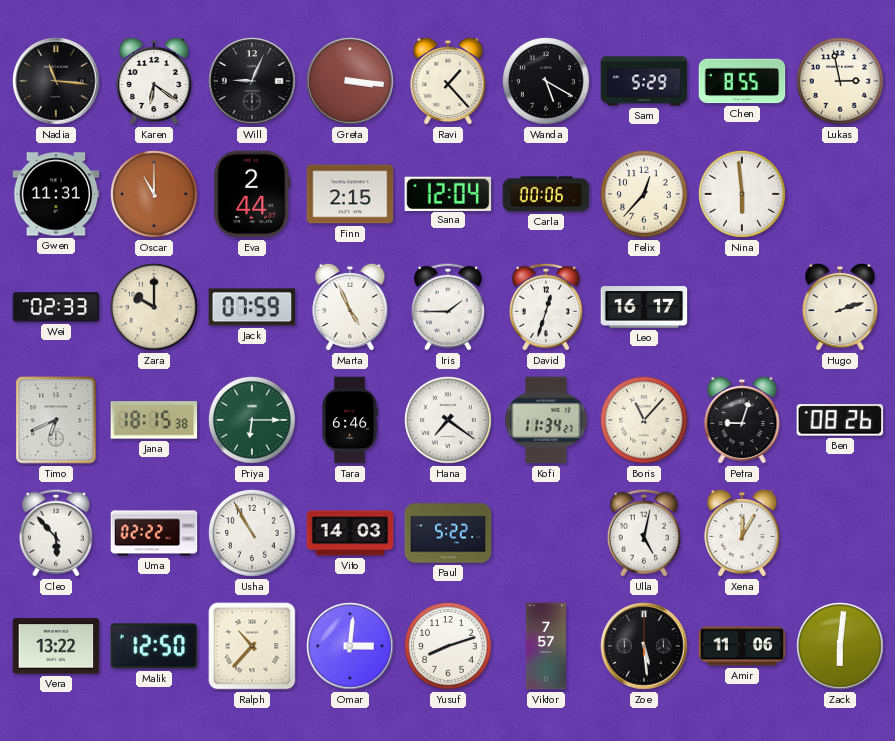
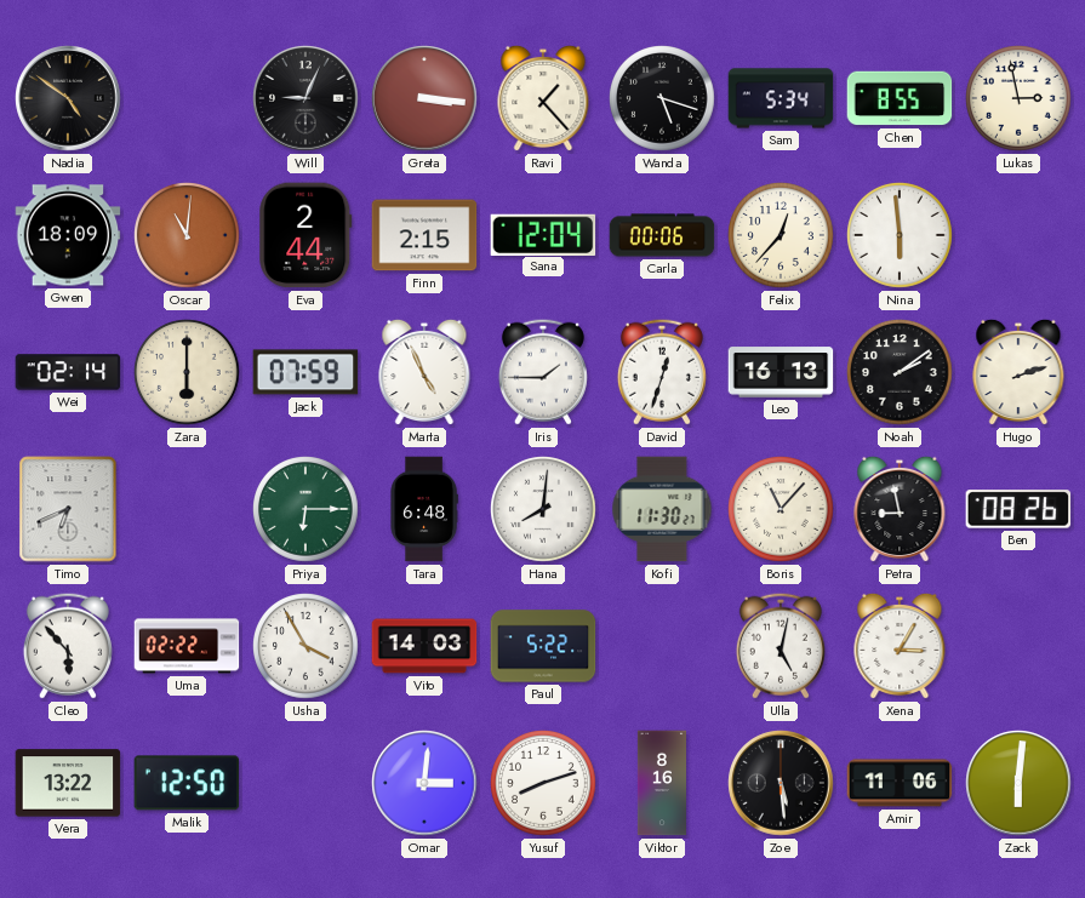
Nadia: 11:16 -> 4:51 (68, 98)
Karen: 6:21 -> none (154, 81)
Wanda: 5:20 -> 5:18 (662, 98)
Sam: 5:29 -> 5:34 (781, 98)
Gwen: 11:31 -> 18:09 (68, 235)
Oscar: 11:00 -> 11:01 (187, 235)
Wei: 02:33 -> 02:14 (68, 372)
Zara: 10:00 -> 6:00 (187, 372)
Leo: 16:17 -> 16:13 (781, 372)
Noah: none -> 2:09 (900, 372)
Jana: 18:15 -> none (154, 420)
Tara: 6:46 -> 6:48 (424, 509)
Hana: 7:21 -> 8:01 (543, 509)
Kofi: 11:34 -> 11:30 (662, 509)
Petra: 9:03 -> 8:58 (900, 509)
Usha: 10:55 -> 3:55 (305, 646)
Xena: 12:05 -> 3:05 (900, 646)
Ralph: 10:37 -> none (252, 646)
Viktor: 7:57 -> 8:16 (662, 783)
